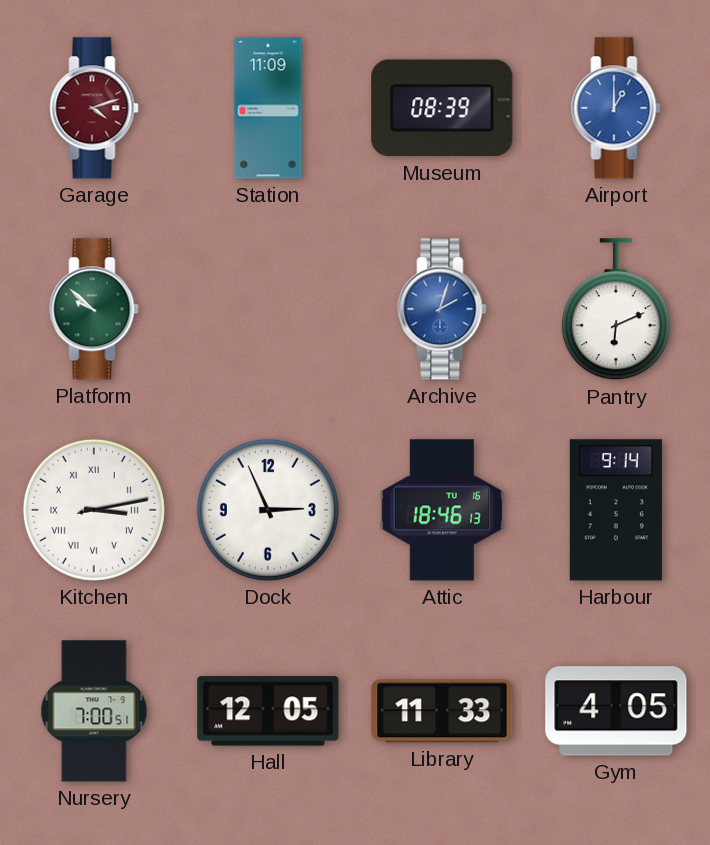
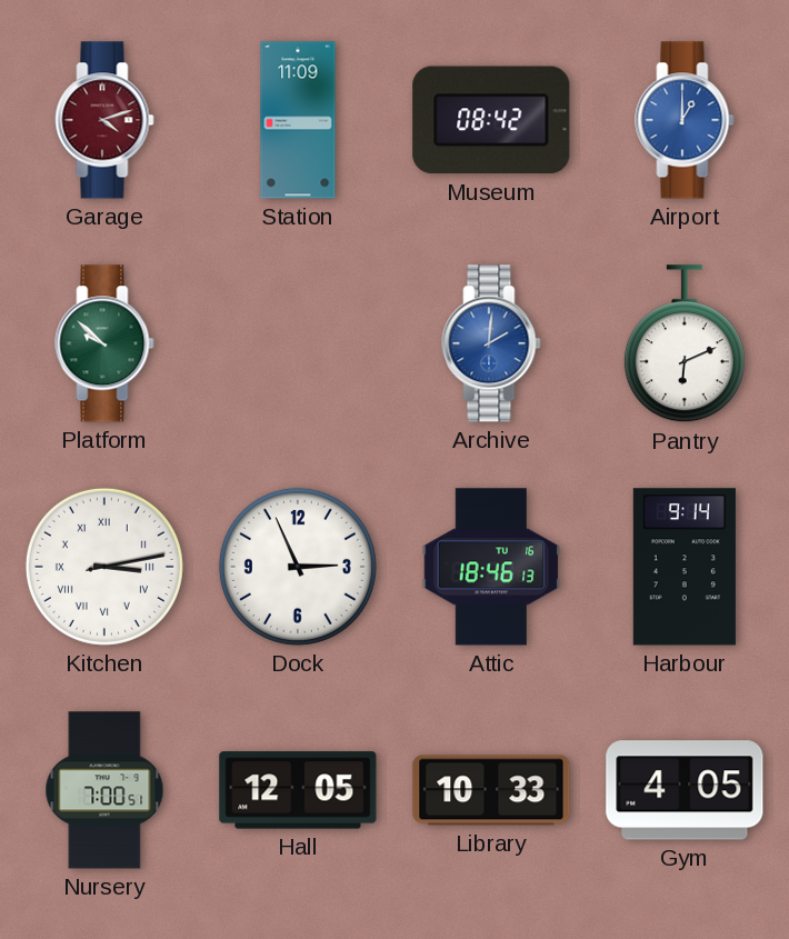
Museum: 08:39 -> 08:42 (491, 120)
Archive: 2:03 -> 2:01 (491, 343)
Library: 11:33 -> 10:33 (491, 790)
